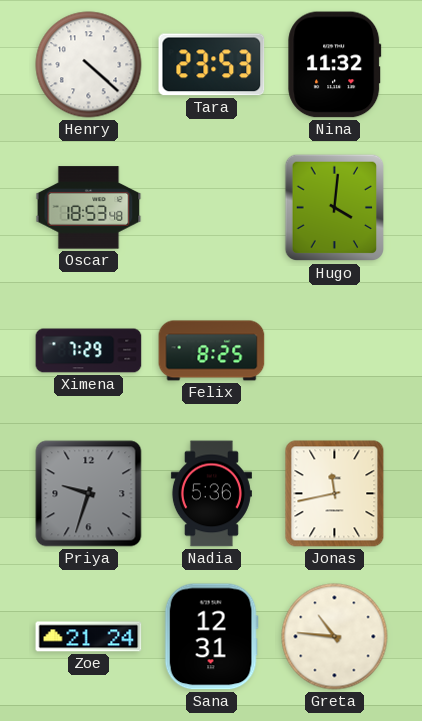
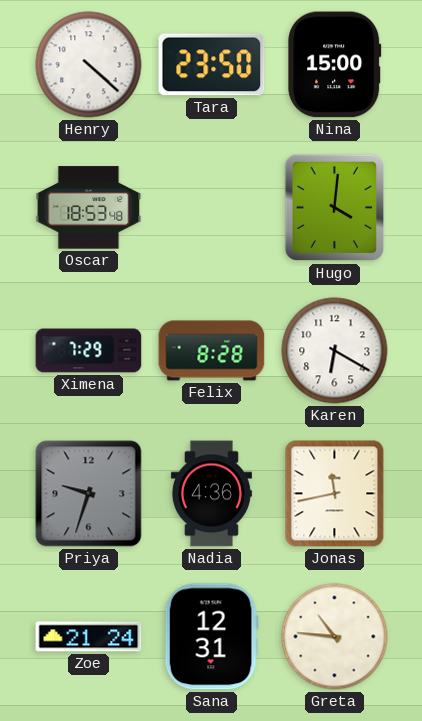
Tara: 23:53 -> 23:50 (212, 65)
Nina: 11:32 -> 15:00 (335, 65)
Felix: 8:25 -> 8:28 (212, 351)
Karen: none -> 6:20 (335, 351)
Nadia: 5:36 -> 4:36 (211, 494)
